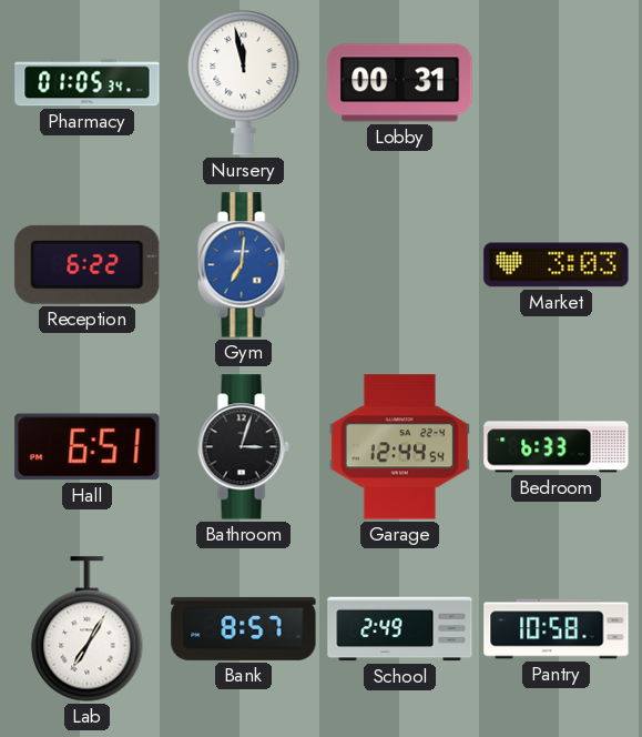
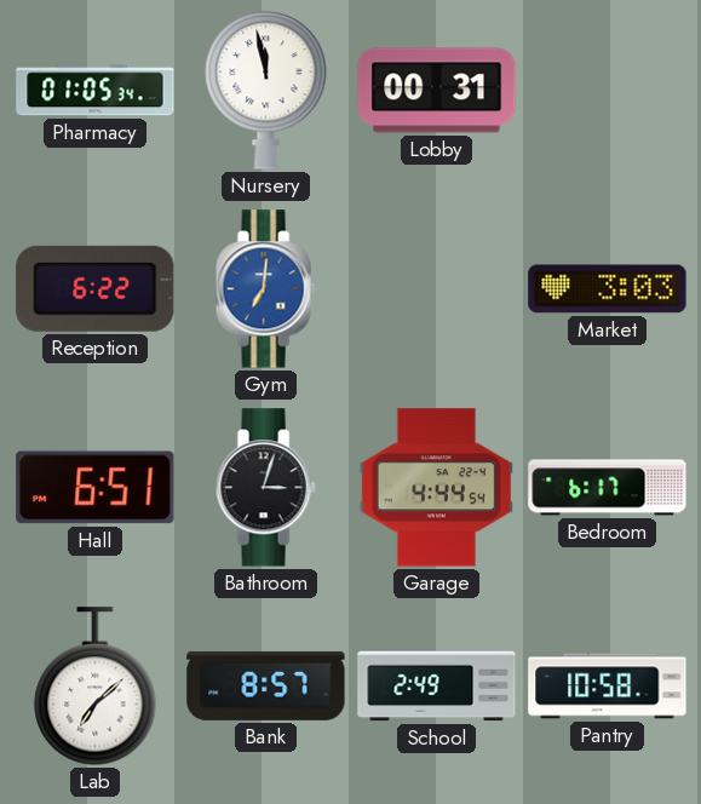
Garage: 12:44 -> 4:44 (436, 488)
Bedroom: 6:33 -> 6:17 (608, 488)
Lab: 7:05 -> 7:08 (96, 687)
